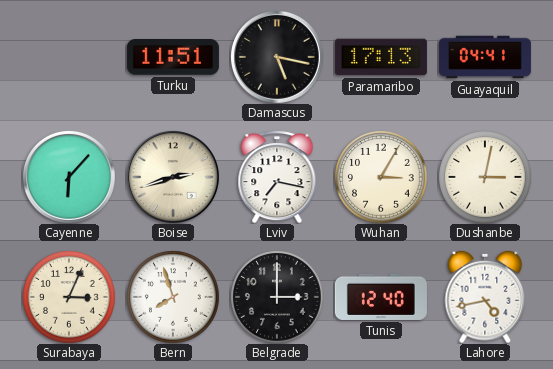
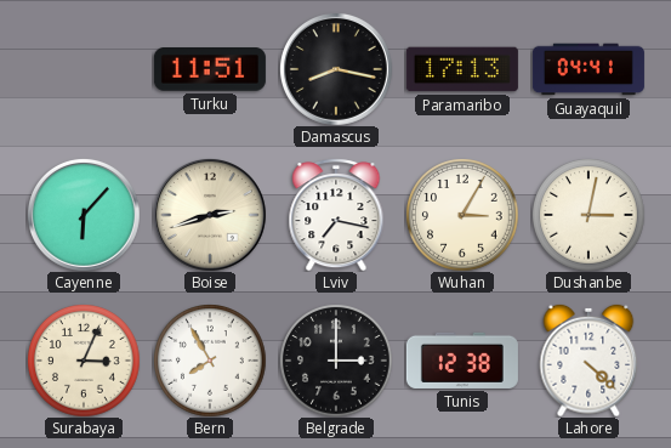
Damascus: 5:17 -> 8:17 (336, 69)
Bern: 7:57 -> 7:55 (210, 361)
Tunis: 12:40 -> 12:38 (462, 361)
Lahore: 4:43 -> 4:22 (588, 361)
